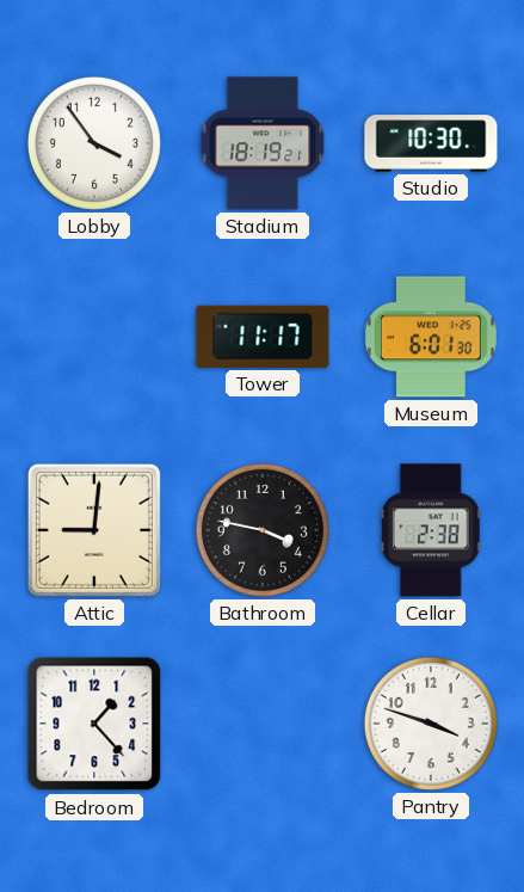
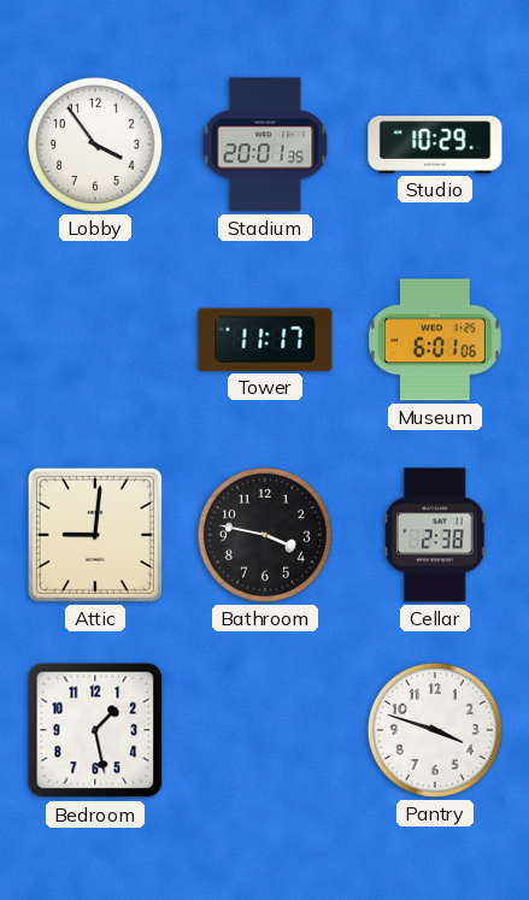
Stadium: 18:19 -> 20:01 (265, 145)
Studio: 10:30 -> 10:29 (435, 145)
Museum: 6:01:30 -> 6:01:06 (435, 340)
Bedroom: 1:23 -> 1:28 (95, 730)
